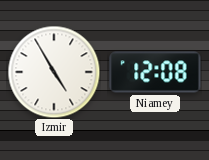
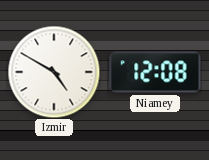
Izmir: 4:55 -> 4:50 (54, 72)
